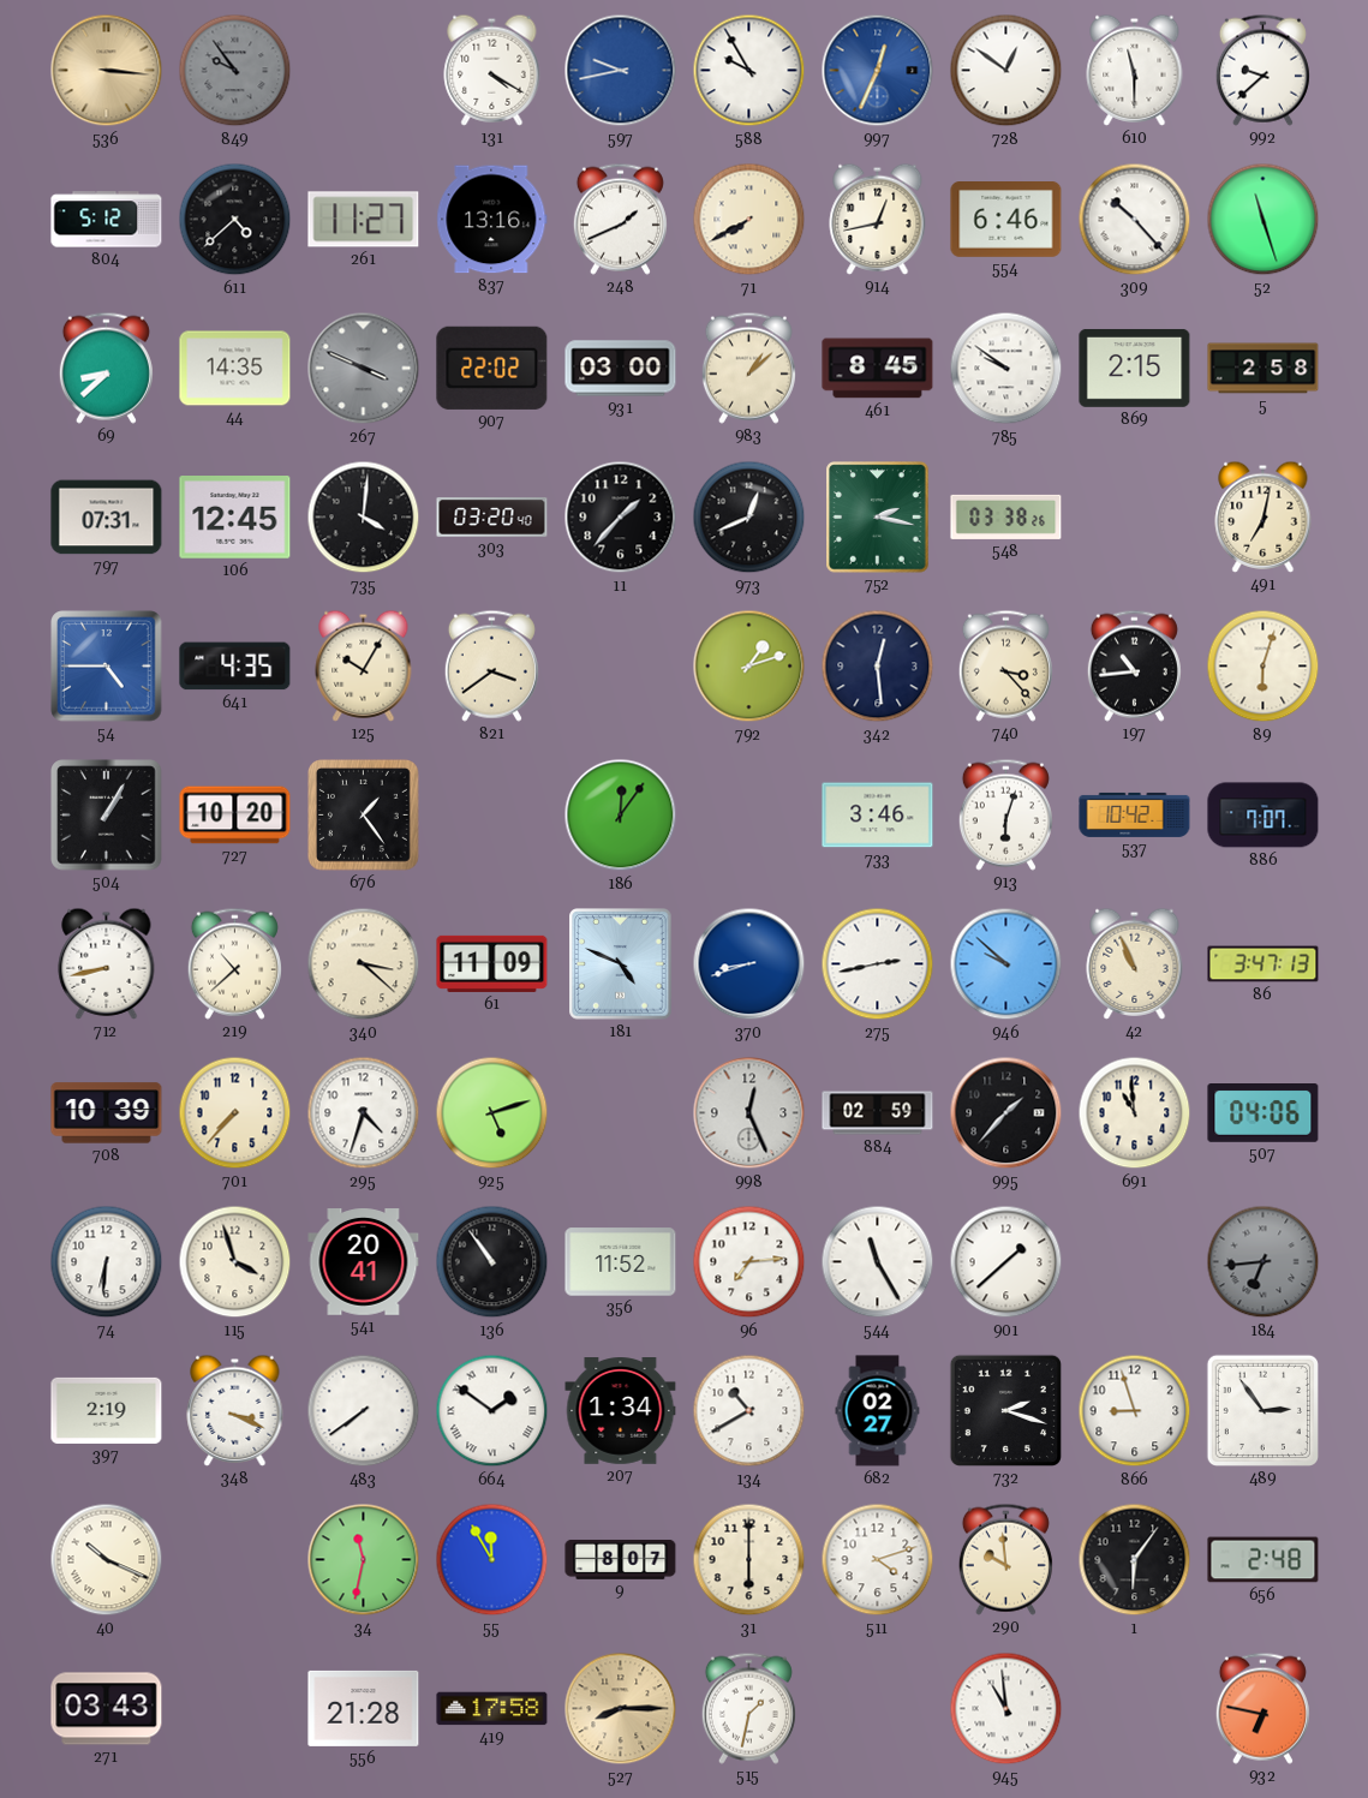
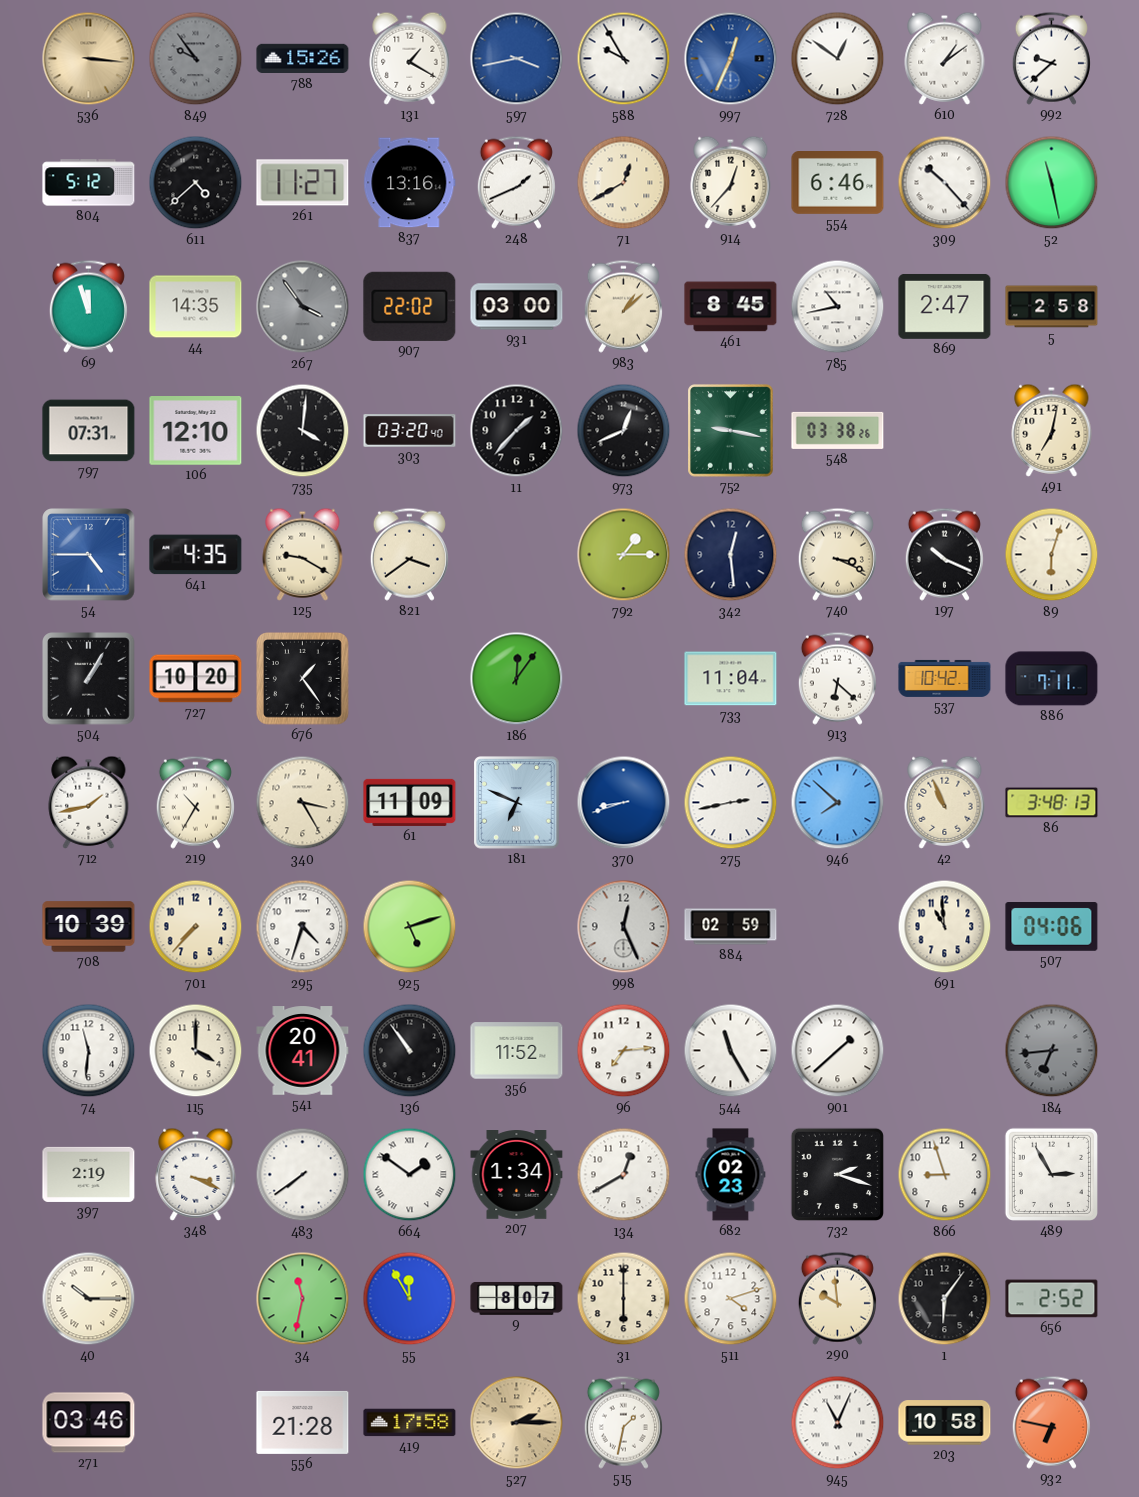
788: none -> 15:26 (303, 59)
131: 4:20 -> 1:20 (410, 58)
597: 9:43 -> 3:43 (517, 59)
610: 11:30 -> 1:09 (945, 58)
71: 7:40 -> 12:40 (624, 183)
914: 12:43 -> 12:37 (731, 182)
52: 11:27 -> 11:28 (1052, 183)
69: 8:38 -> 11:57 (88, 306)
267: 3:49 -> 3:54 (303, 307)
785: 9:51 -> 10:43 (838, 307)
869: 2:15 -> 2:47 (945, 306)
106: 12:45 -> 12:10 (196, 431)
752: 2:17 -> 9:17 (731, 431)
125: 10:05 -> 9:20 (303, 554)
792: 1:12 -> 1:15 (624, 555)
740: 3:23 -> 3:19 (837, 554)
197: 10:44 -> 10:19 (944, 554)
733: 3:46 -> 11:04 (731, 679)
913: 6:03 -> 6:22 (837, 678)
886: 7:07 -> 7:11 (1052, 679)
712: 8:43 -> 1:43 (89, 802)
219: 10:38 -> 10:35 (195, 802)
340: 3:22 -> 3:25 (303, 803)
181: 4:49 -> 6:49 (517, 803)
946: 9:52 -> 7:52 (838, 803)
86: 3:47 -> 3:48 (1052, 803)
995: 1:37 -> none (1006, 1113)
74: 6:31 -> 11:31 (89, 1051)
115: 3:57 -> 4:00 (196, 1051)
134: 10:40 -> 12:40 (624, 1175)
682: 02:27 -> 02:23 (731, 1175)
489: 2:54 -> 2:55 (1051, 1174)
40: 10:19 -> 10:15 (89, 1299)
656: 2:48 -> 2:52 (1052, 1299)
271: 03:43 -> 03:46 (89, 1423)
527: 8:15 -> 2:15 (517, 1423)
945: 10:59 -> 11:04 (838, 1423)
203: none -> 10:58 (945, 1423)
